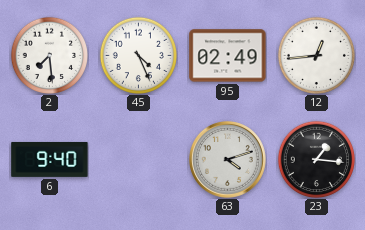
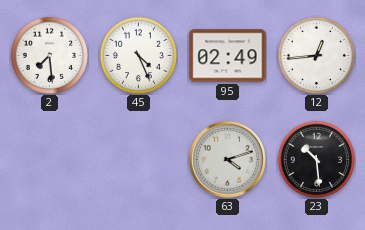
6: 9:40 -> none (50, 159)
23: 1:16 -> 10:29 (316, 159)
